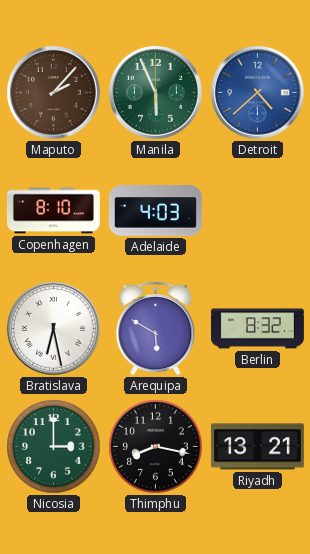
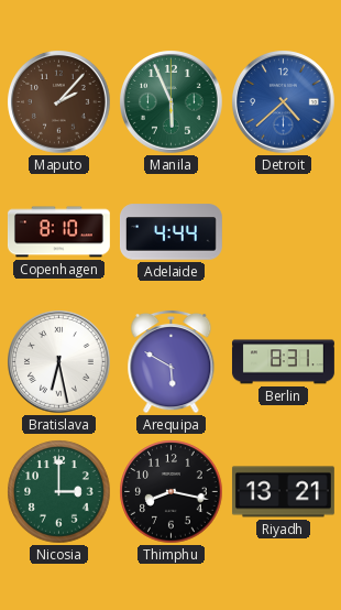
Adelaide: 4:03 -> 4:44 (170, 232)
Berlin: 8:32 -> 8:31 (284, 362)
